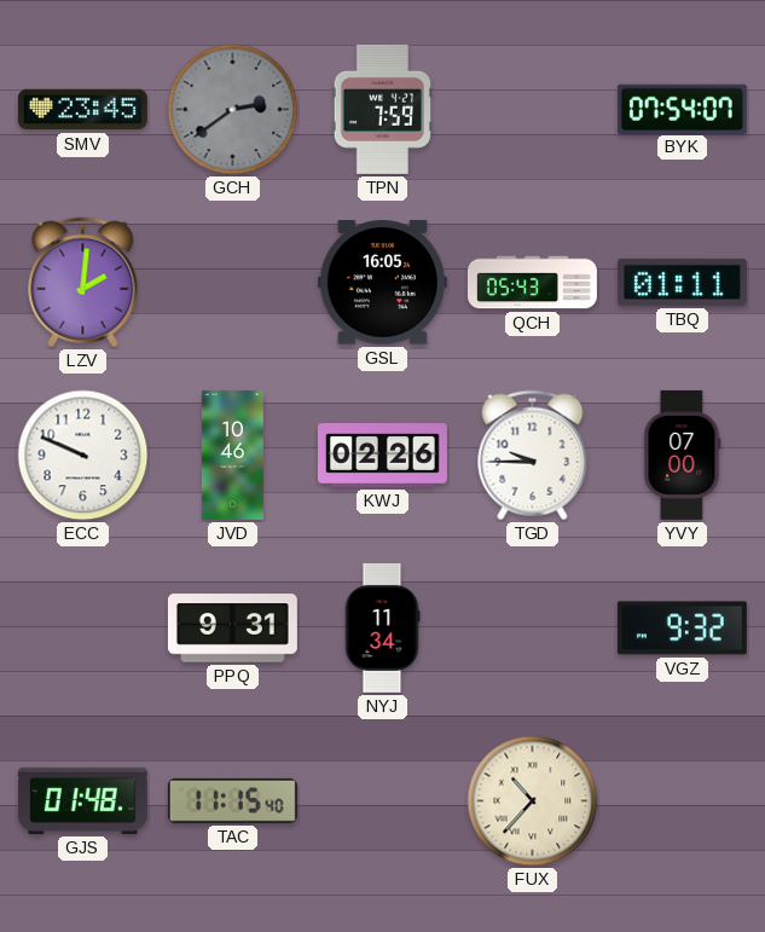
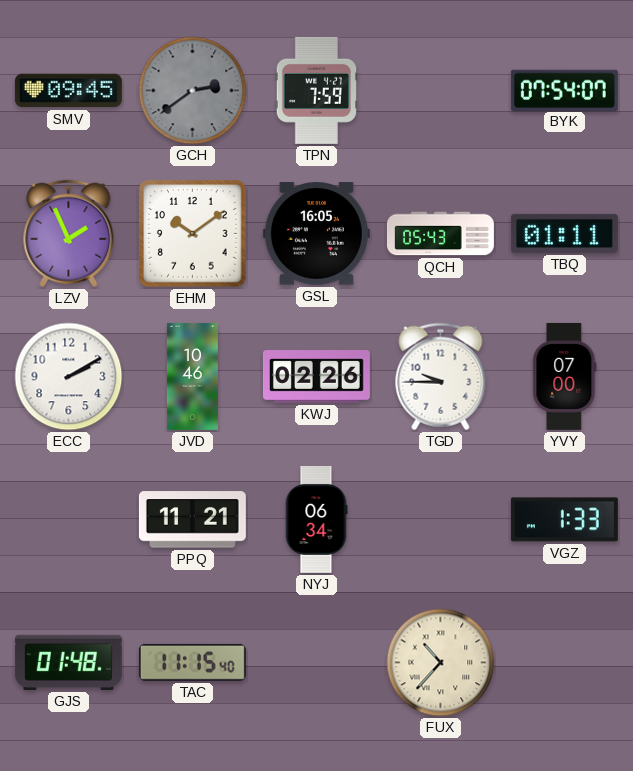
SMV: 23:45 -> 09:45 (68, 91)
LZV: 2:01 -> 1:56 (69, 234)
EHM: none -> 10:09 (193, 234)
ECC: 9:49 -> 2:10 (69, 377)
PPQ: 9:31 -> 11:21 (192, 520)
NYJ: 11:34 -> 06:34 (316, 519)
VGZ: 9:32 -> 1:33 (564, 520)
